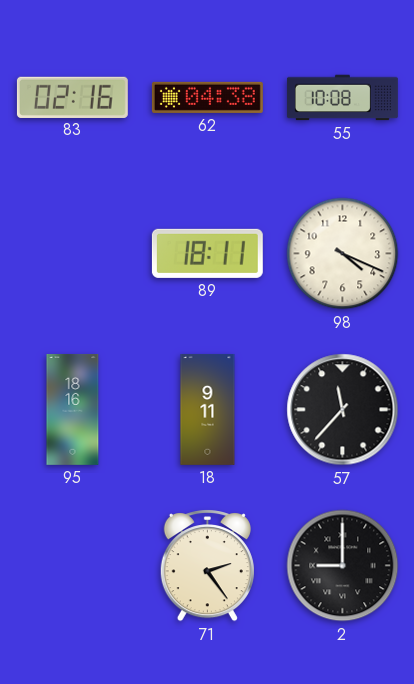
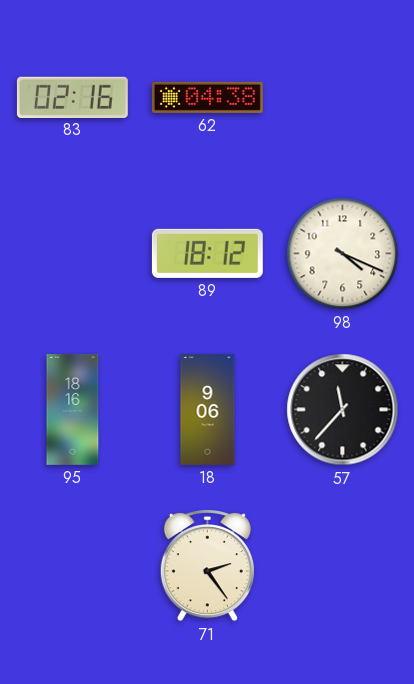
55: 10:08 -> none (342, 98)
89: 18:11 -> 18:12 (207, 253)
18: 9:11 -> 9:06 (208, 409)
2: 9:00 -> none (343, 566)
